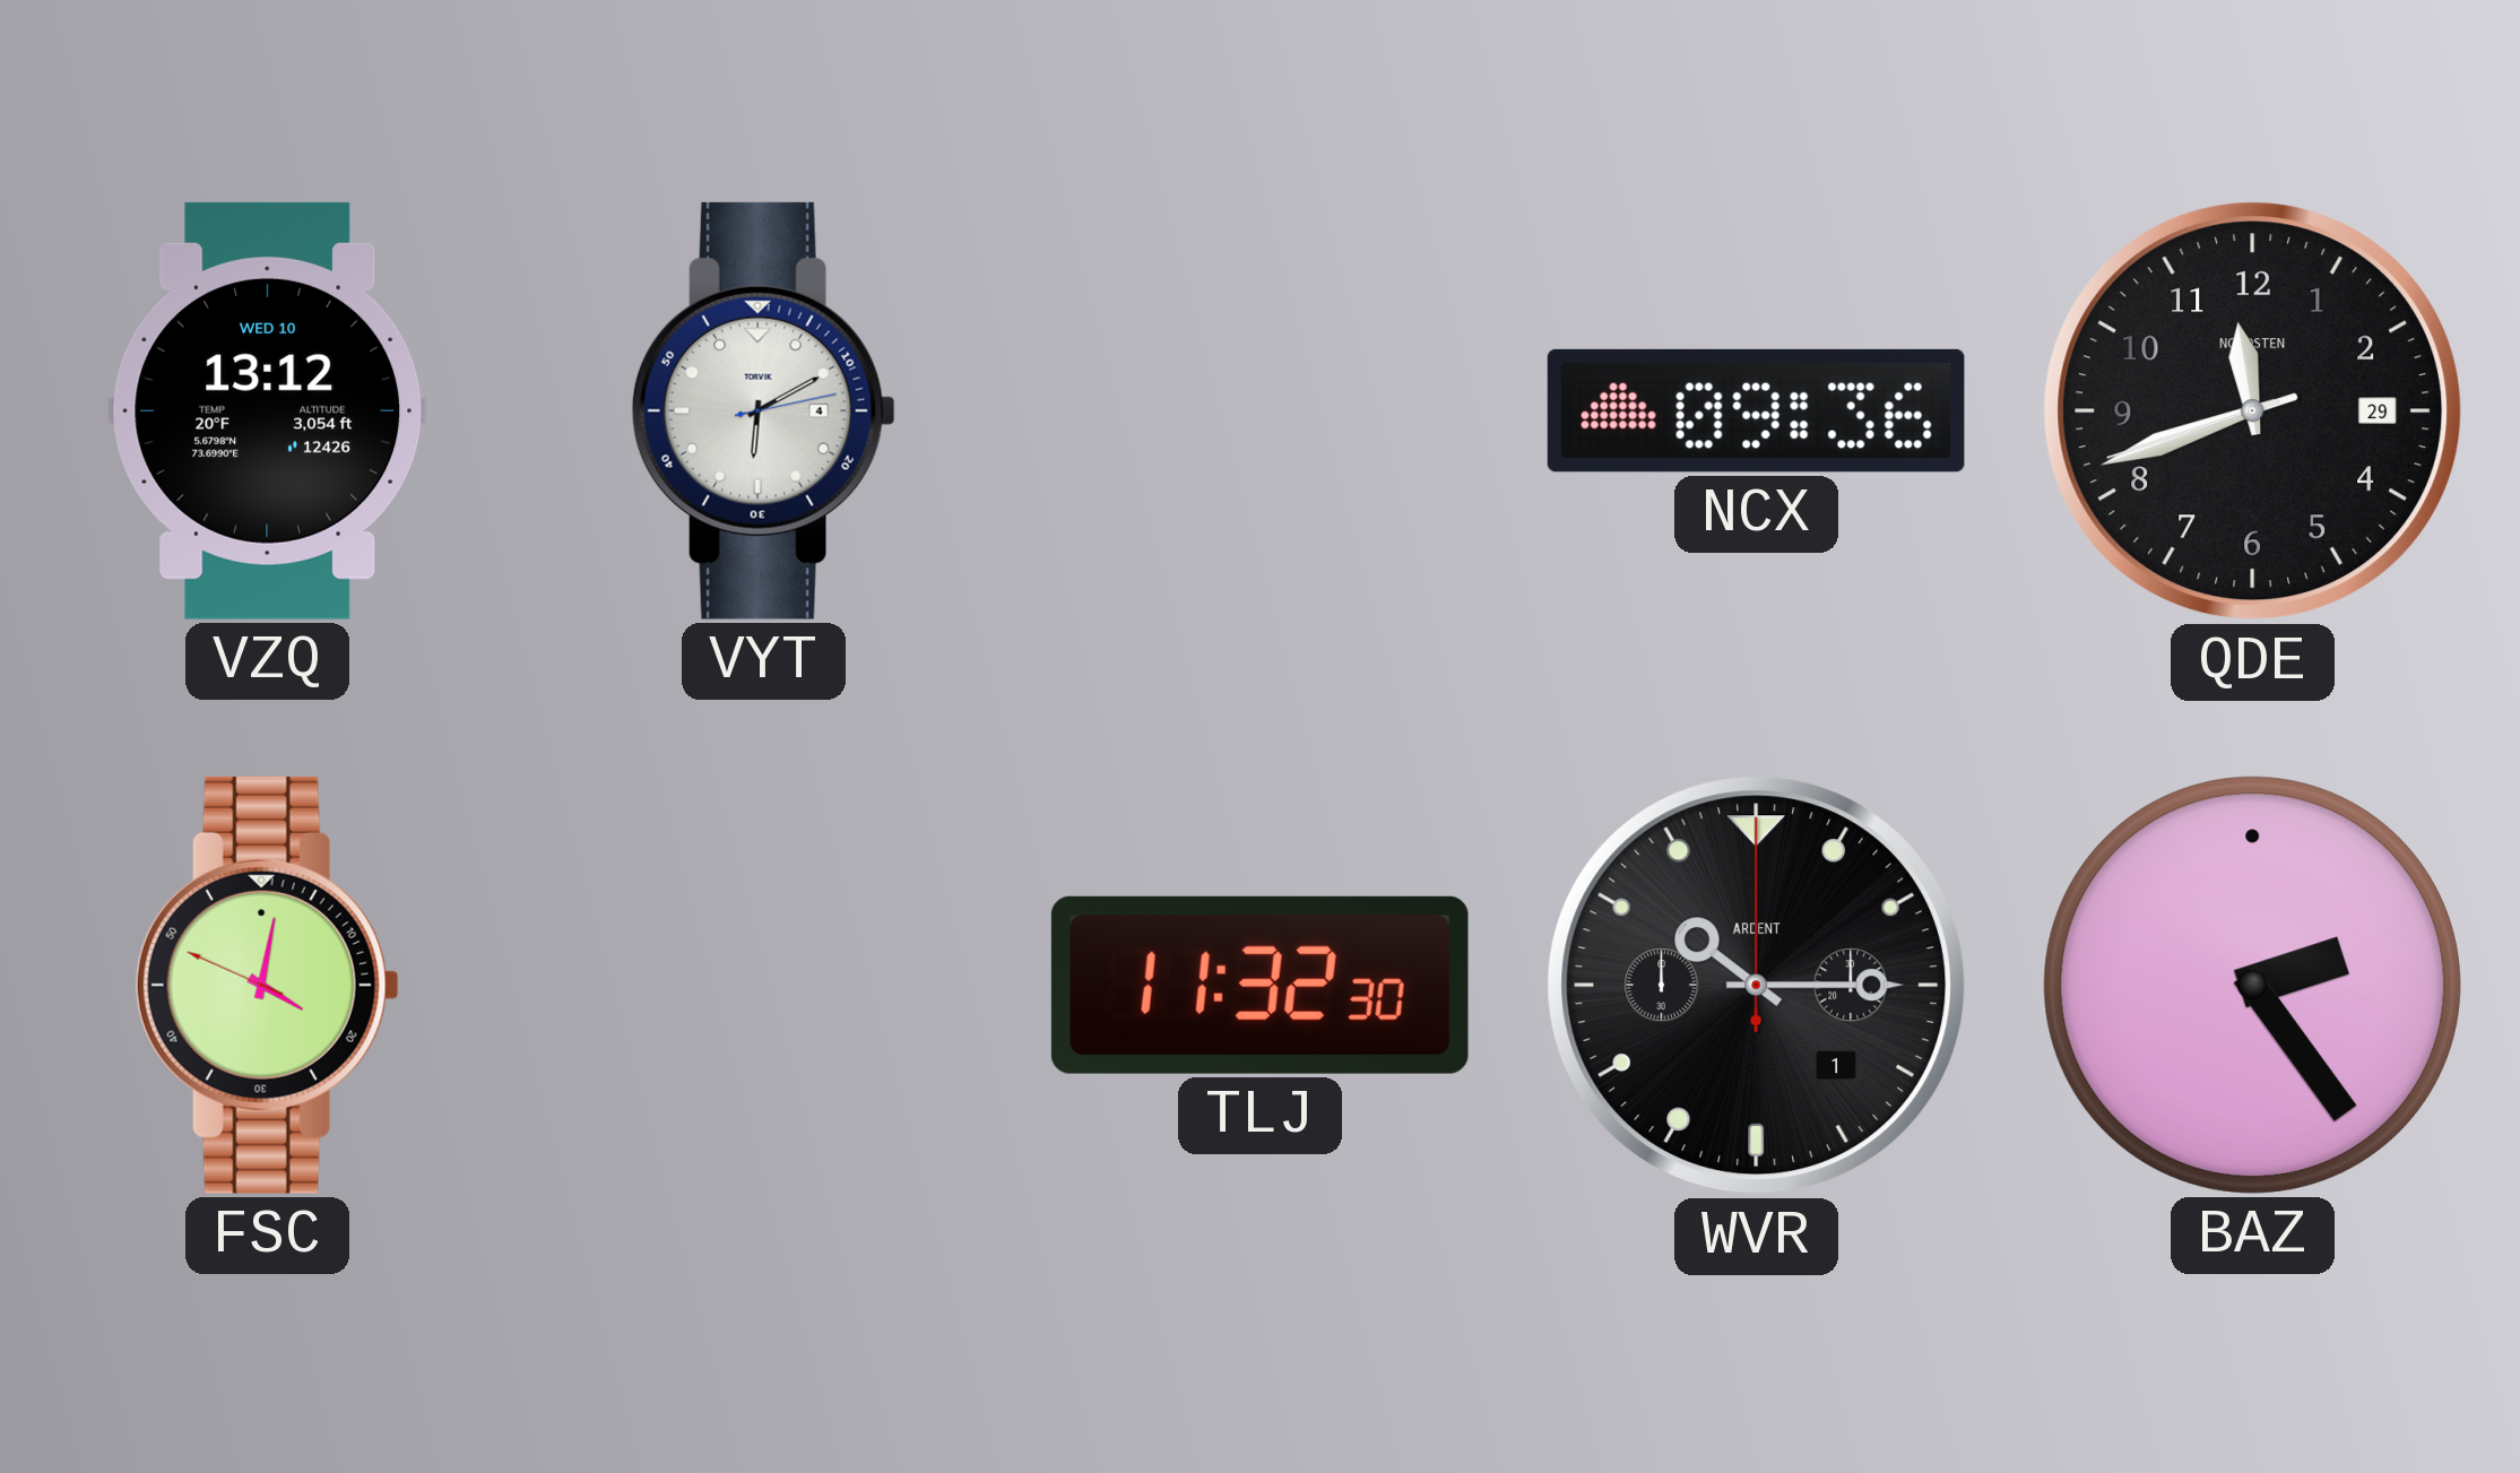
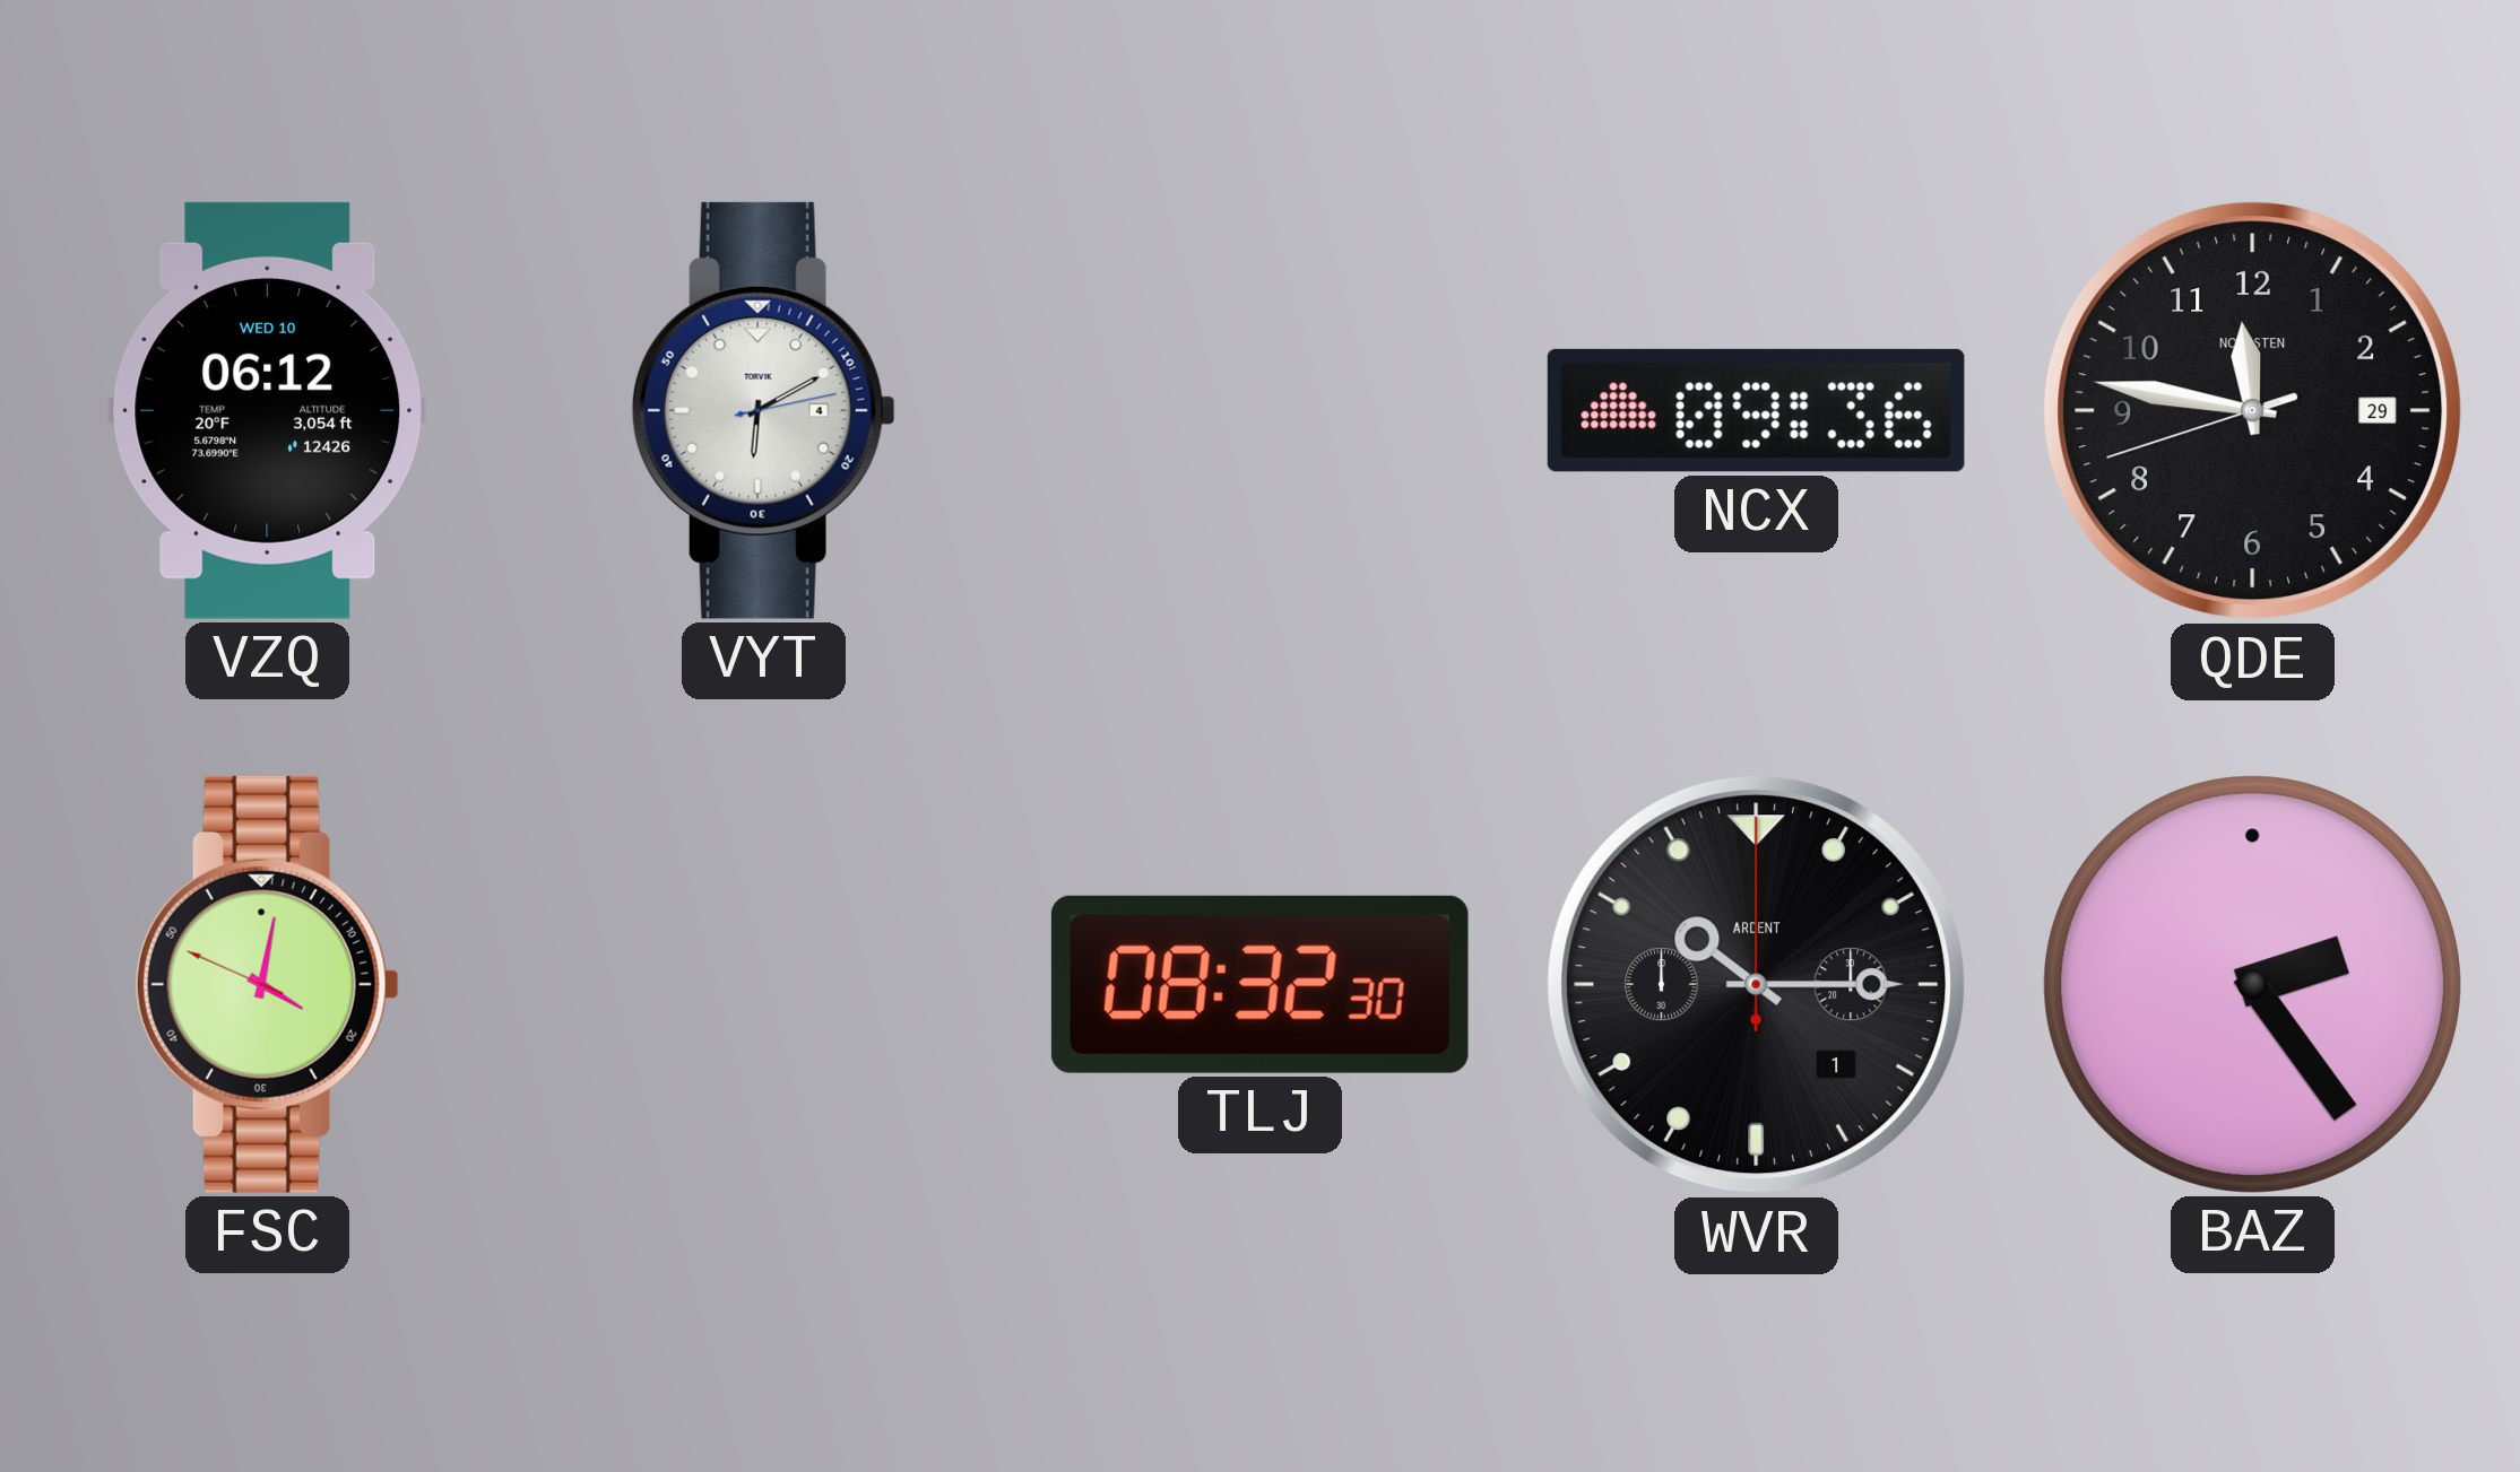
VZQ: 13:12 -> 06:12 (268, 410)
QDE: 11:41 -> 11:46 (2253, 411)
TLJ: 11:32 -> 08:32 (1259, 984)
